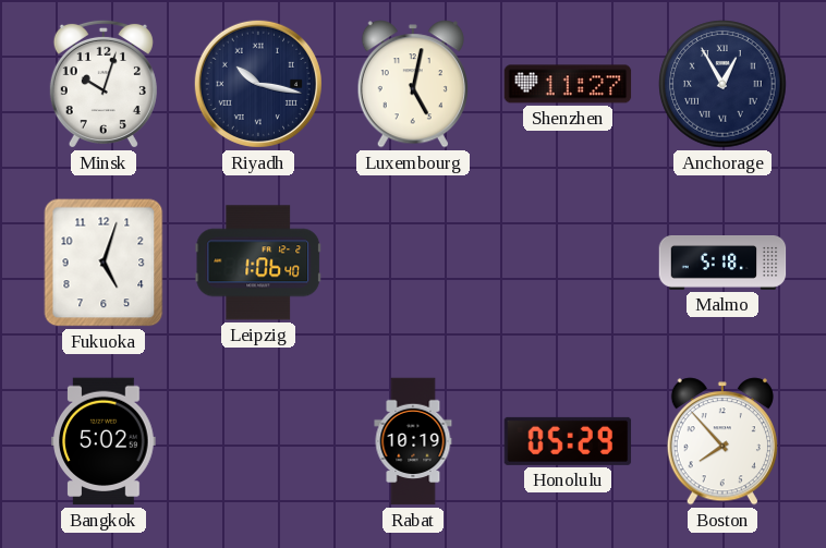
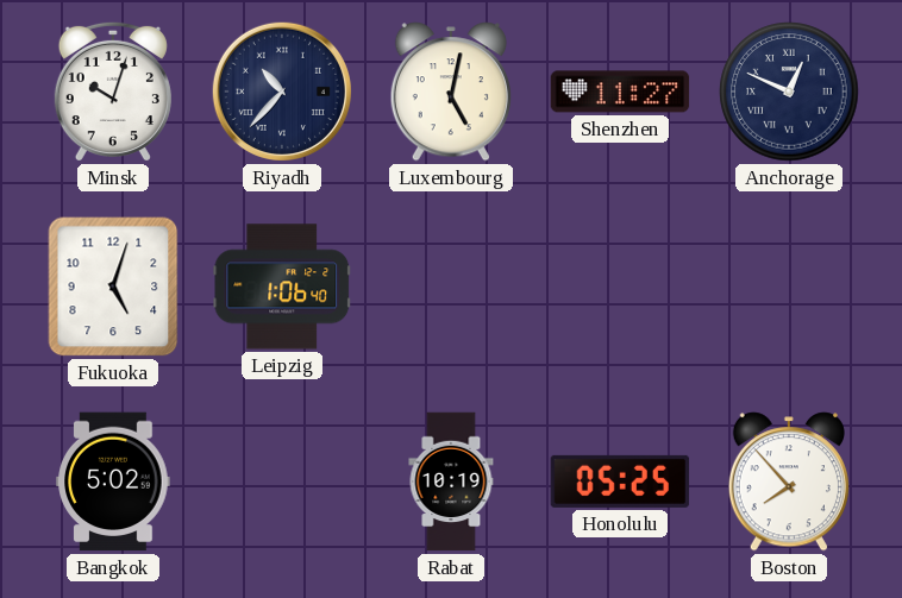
Riyadh: 10:17 -> 10:37 (282, 92)
Anchorage: 12:55 -> 12:49 (789, 92)
Malmo: 5:18 -> none (722, 264)
Honolulu: 05:29 -> 05:25 (620, 481)
